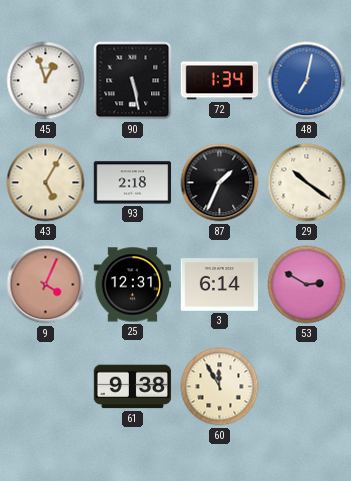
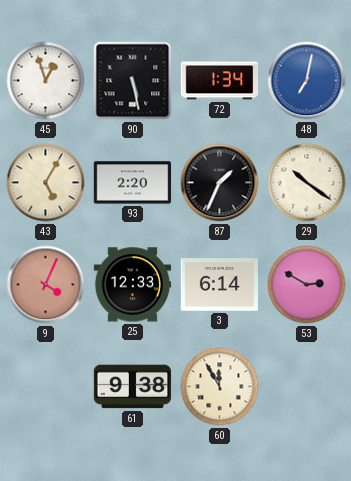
93: 2:18 -> 2:20 (133, 183)
25: 12:31 -> 12:33 (133, 285)
